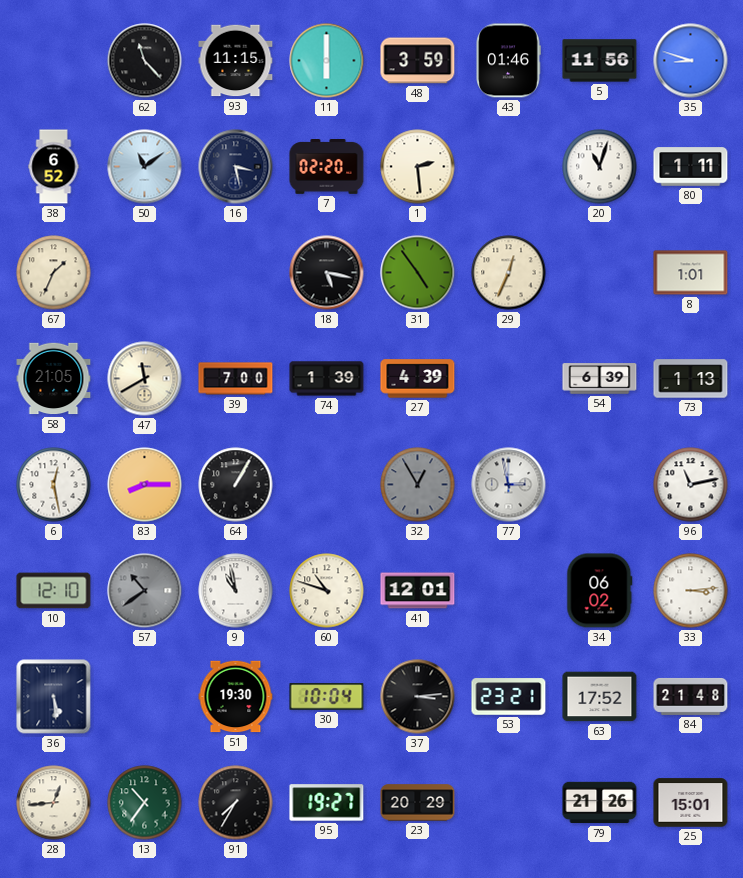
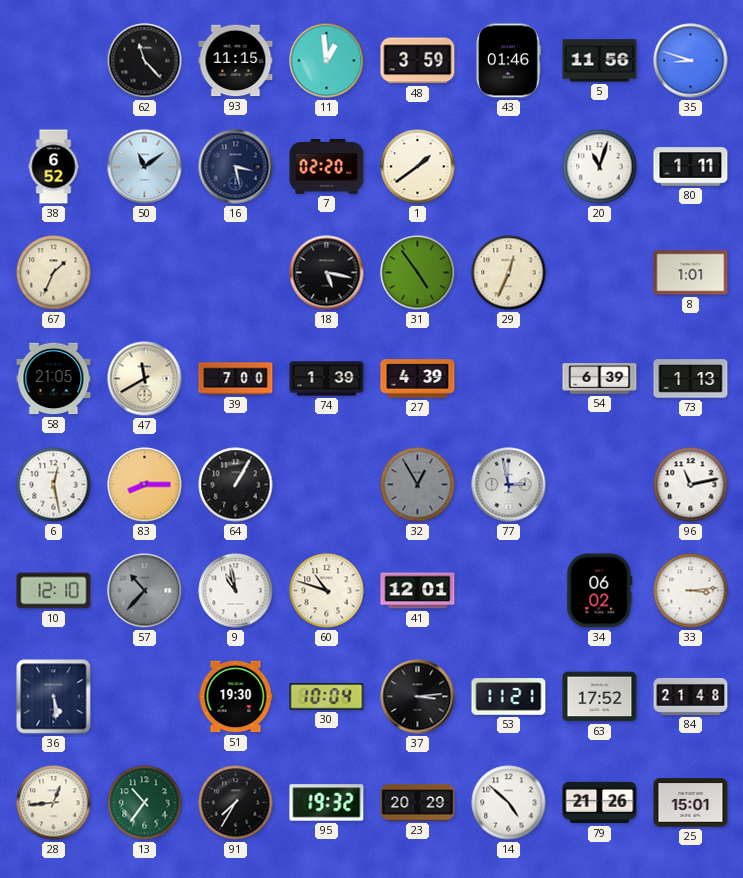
11: 6:00 -> 12:59 (327, 61)
1: 2:29 -> 1:39 (418, 167)
57: 10:39 -> 10:37 (145, 591)
53: 23:21 -> 11:21 (509, 697)
95: 19:27 -> 19:32 (327, 803)
14: none -> 4:52 (509, 803)
